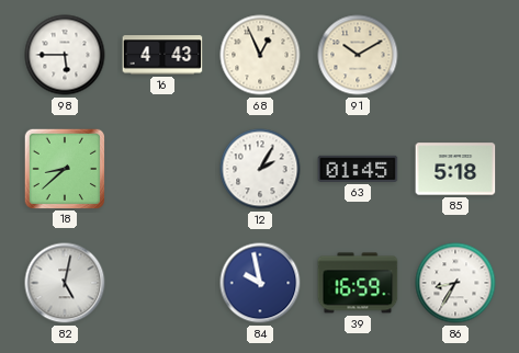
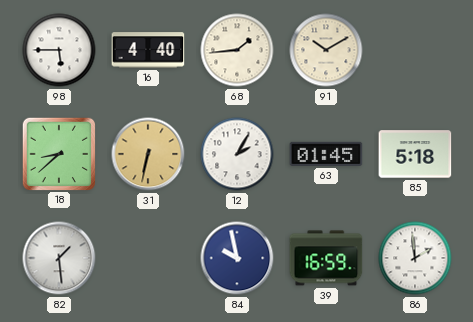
16: 4:43 -> 4:40 (148, 50)
68: 12:56 -> 1:44 (237, 50)
31: none -> 6:32 (148, 154)
82: 5:02 -> 1:29 (59, 258)
86: 8:35 -> 1:59 (415, 258)
